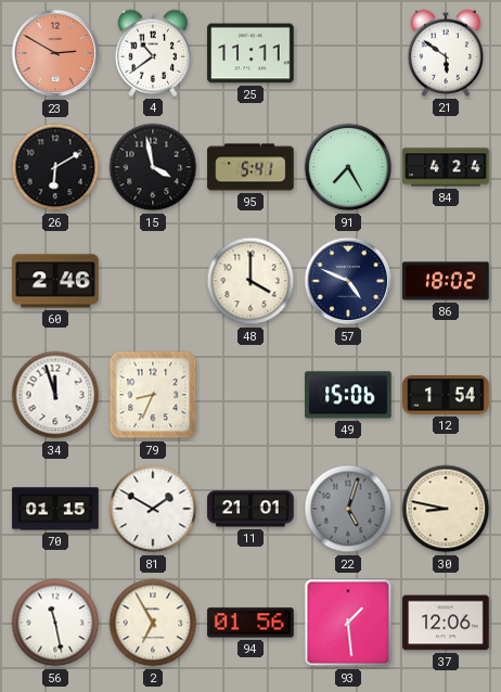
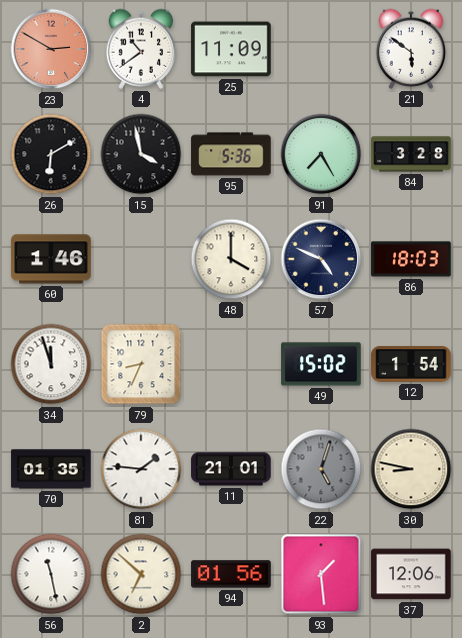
25: 11:11 -> 11:09 (231, 49)
95: 5:41 -> 5:36 (231, 154)
84: 4:24 -> 3:28 (411, 154)
60: 2:46 -> 1:46 (51, 259)
86: 18:02 -> 18:03 (411, 259)
49: 15:06 -> 15:02 (321, 364)
70: 01:15 -> 01:35 (51, 469)
81: 1:50 -> 1:46 (141, 469)
2: 6:55 -> 6:52 (141, 574)
